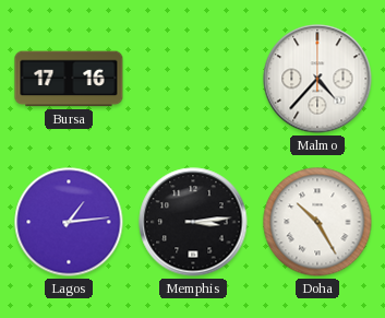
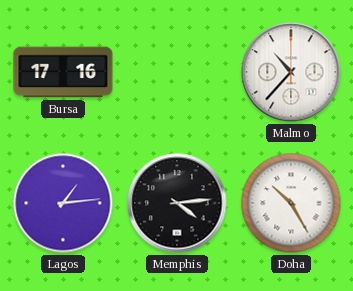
Malmo: 4:37 -> 10:37 (291, 72)
Memphis: 3:14 -> 4:14 (177, 203)
